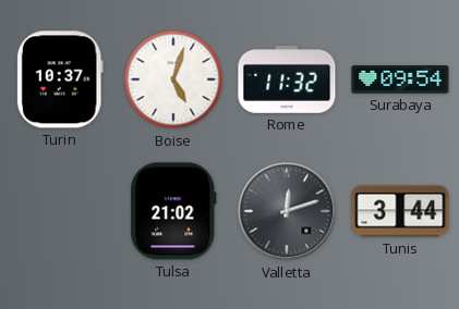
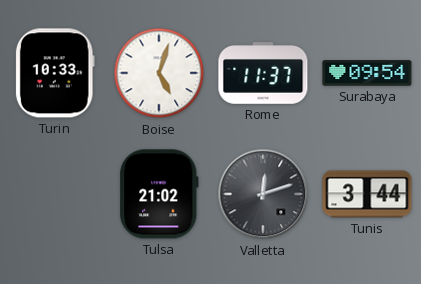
Turin: 10:37 -> 10:33 (55, 73)
Rome: 11:32 -> 11:37 (263, 73)
